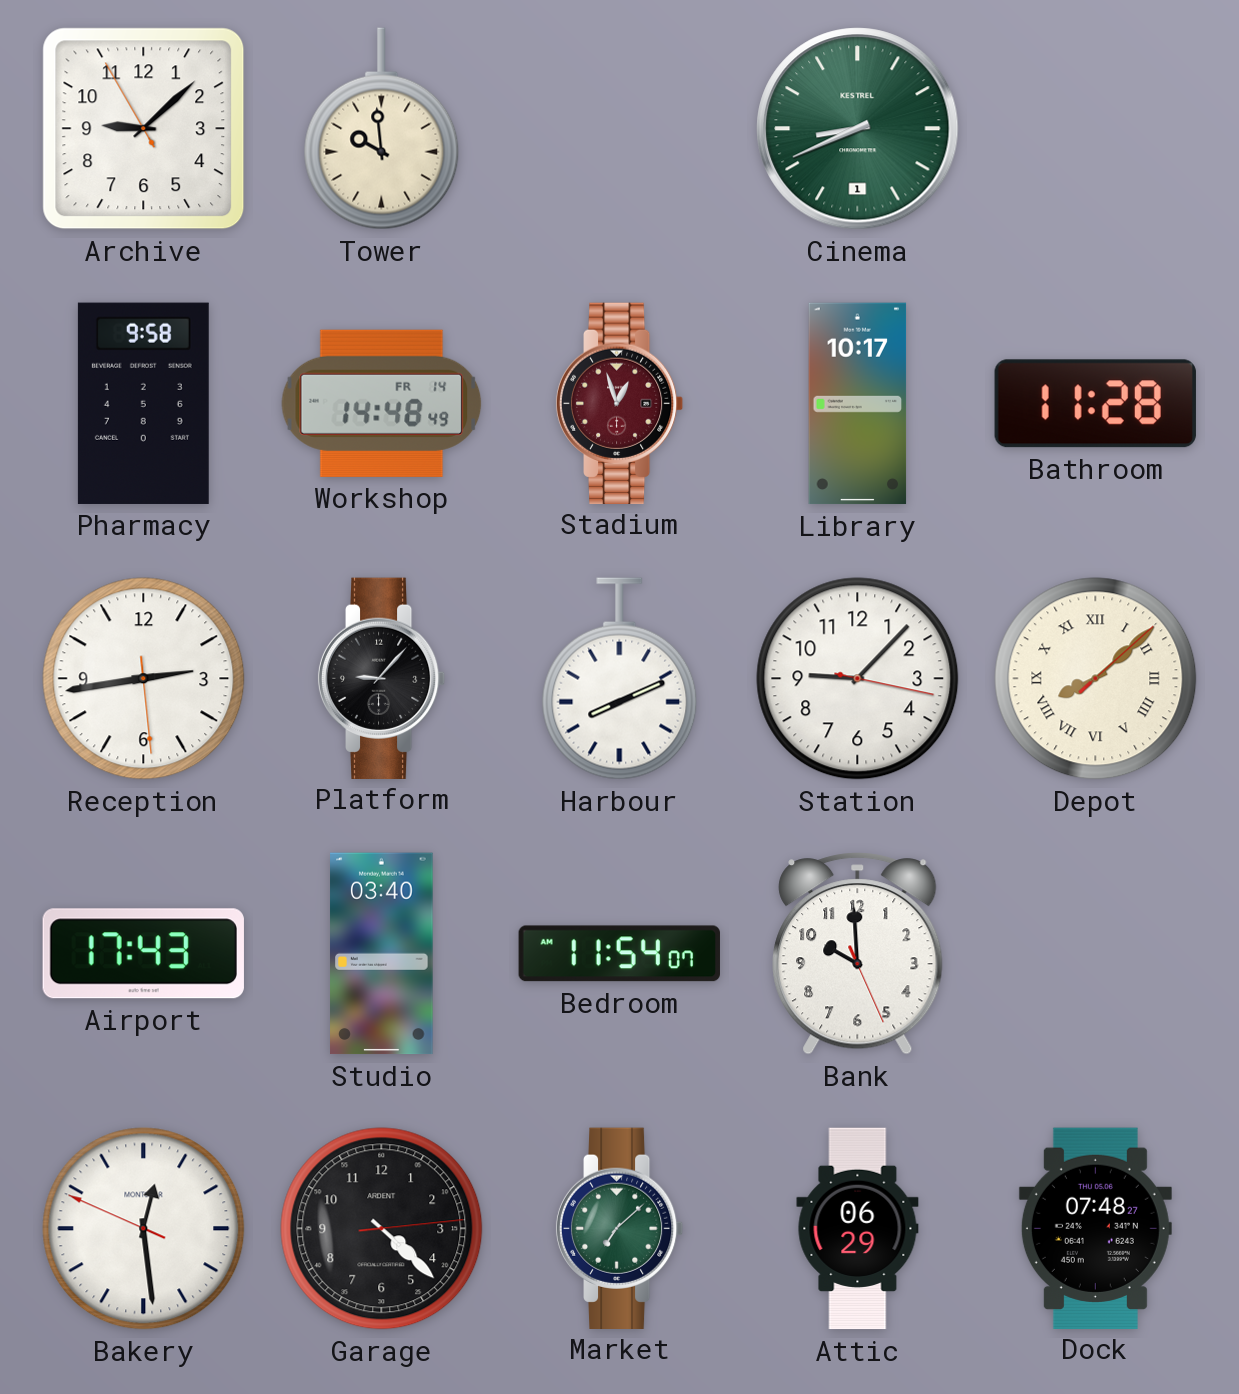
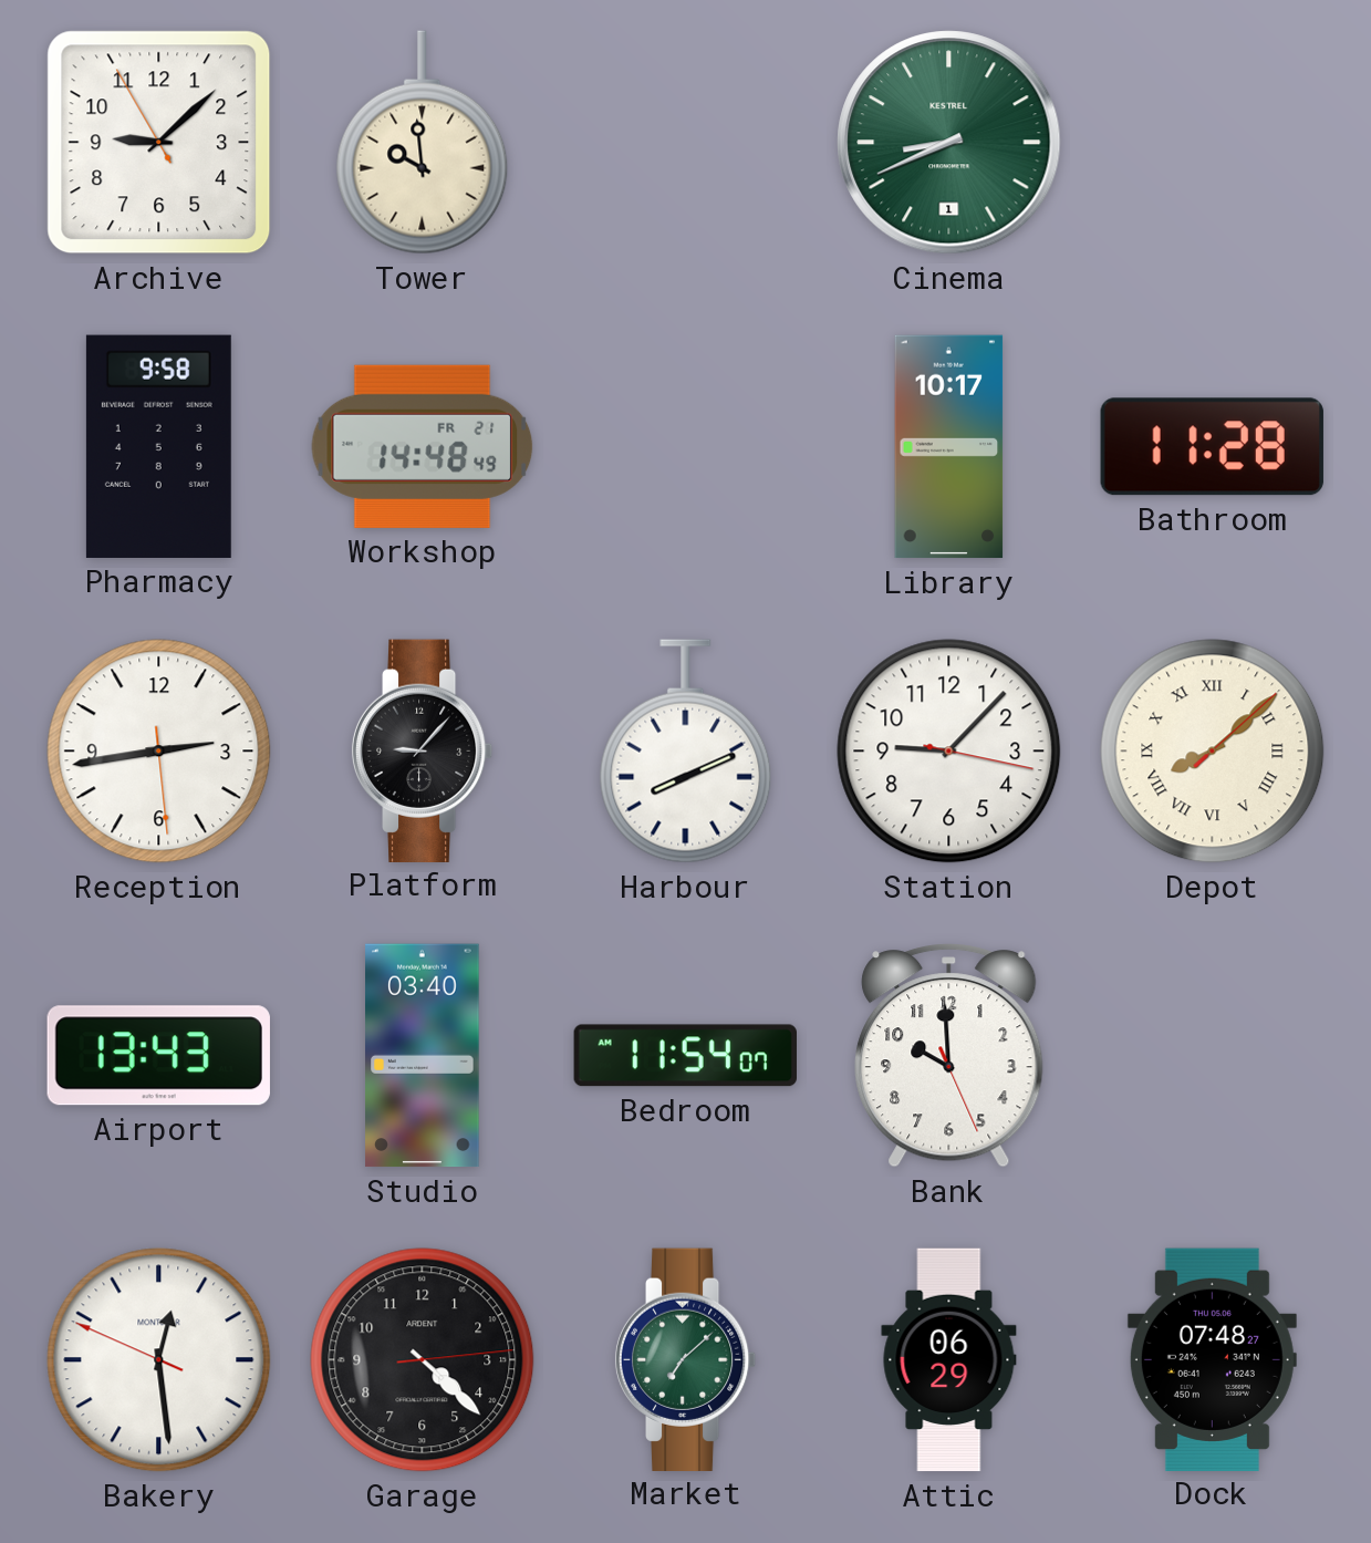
Workshop date: FR 14 -> FR 21 (423, 446)
Stadium: 12:57 -> none (620, 403)
Airport: 17:43 -> 13:43 (158, 1056)
